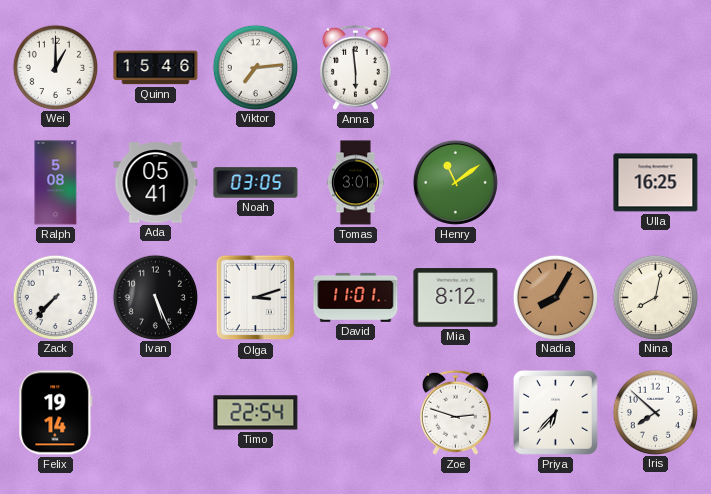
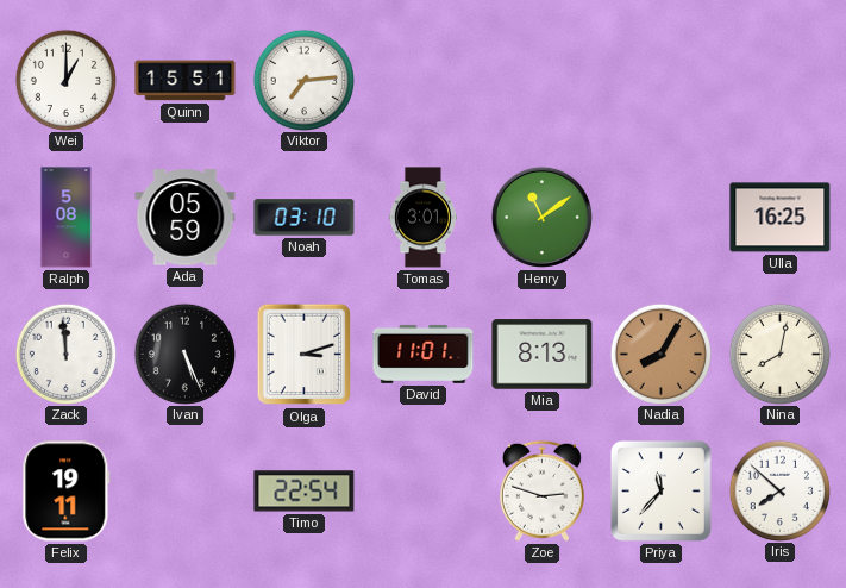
Quinn: 15:46 -> 15:51 (186, 81)
Anna: 5:59 -> none (355, 67)
Ada: 05:41 -> 05:59 (186, 218)
Noah: 03:05 -> 03:10 (305, 218)
Zack: 7:37 -> 11:59 (65, 354)
Mia: 8:12 -> 8:13 (543, 355)
Felix: 19:14 -> 19:11 (67, 492)
Priya: 6:37 -> 11:37 (660, 490)
